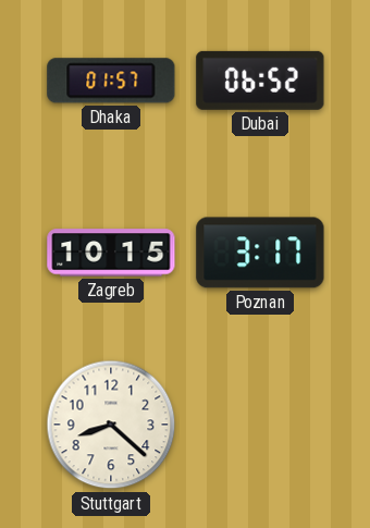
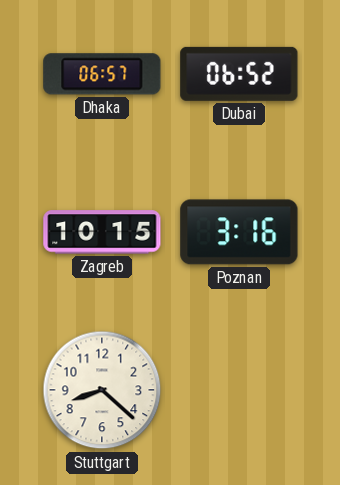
Dhaka: 01:57 -> 06:57 (102, 74)
Poznan: 3:17 -> 3:16 (239, 232)
